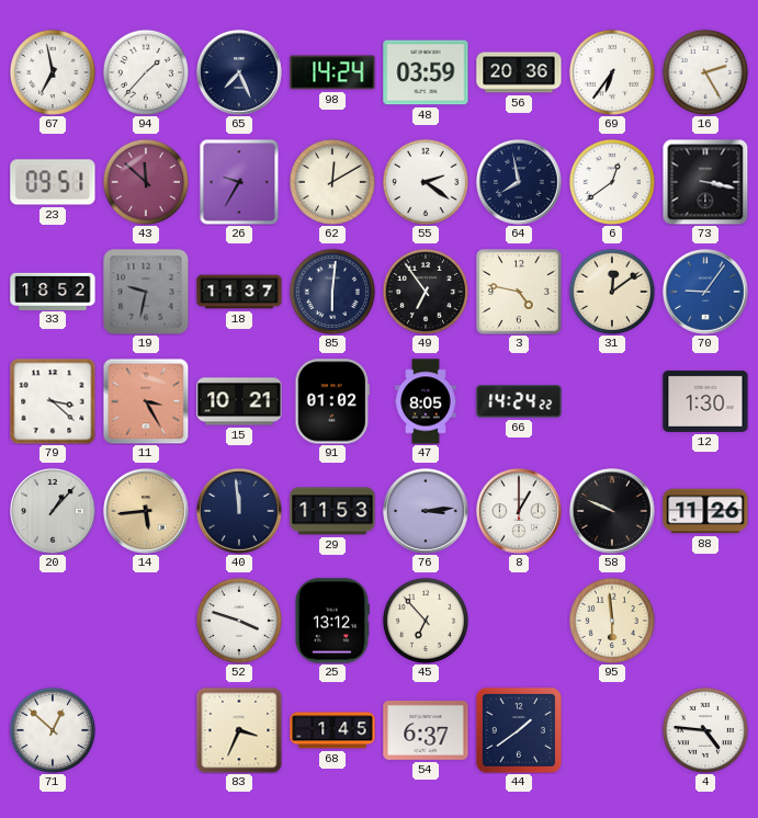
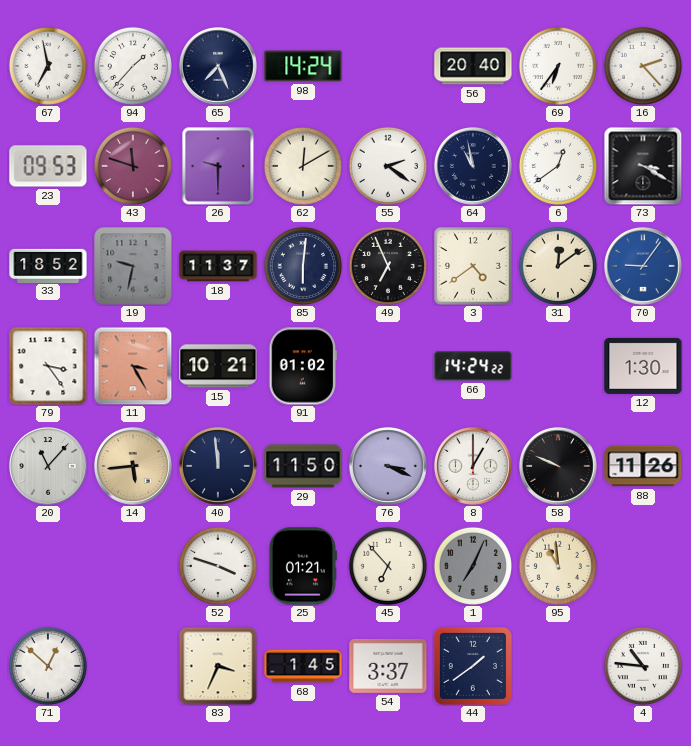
48: 03:59 -> none (426, 72)
56: 20:36 -> 20:40 (473, 66)
16: 2:25 -> 2:23 (643, 66)
23: 09:51 -> 09:53 (48, 166)
43: 11:52 -> 11:48 (133, 166)
26: 9:35 -> 9:30 (218, 166)
64: 7:58 -> 10:58 (474, 167)
73: 3:17 -> 3:20 (643, 166)
49: 6:54 -> 6:56 (388, 266)
3: 4:47 -> 4:39 (473, 266)
79: 3:22 -> 3:24 (48, 366)
47: 8:05 -> none (426, 401)
20: 1:07 -> 11:07 (49, 467)
29: 11:53 -> 11:50 (303, 466)
76: 3:14 -> 3:19 (389, 467)
25: 13:12 -> 01:21 (302, 566)
1: none -> 7:04 (473, 566)
95: 5:59 -> 10:59 (558, 566)
54: 6:37 -> 3:37 (388, 666)
4: 4:46 -> 10:46 (643, 666)
